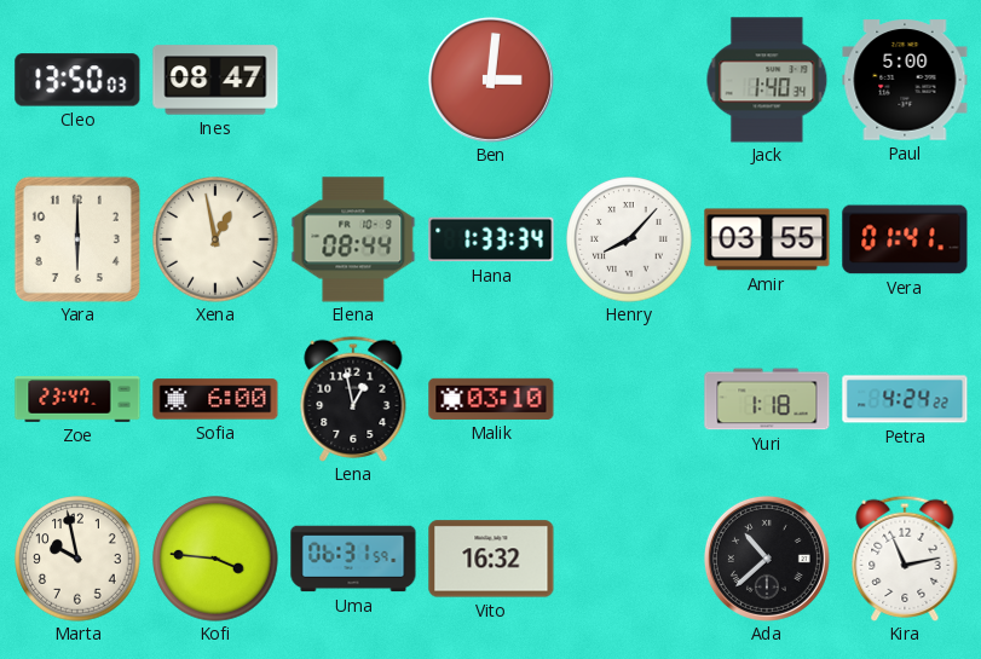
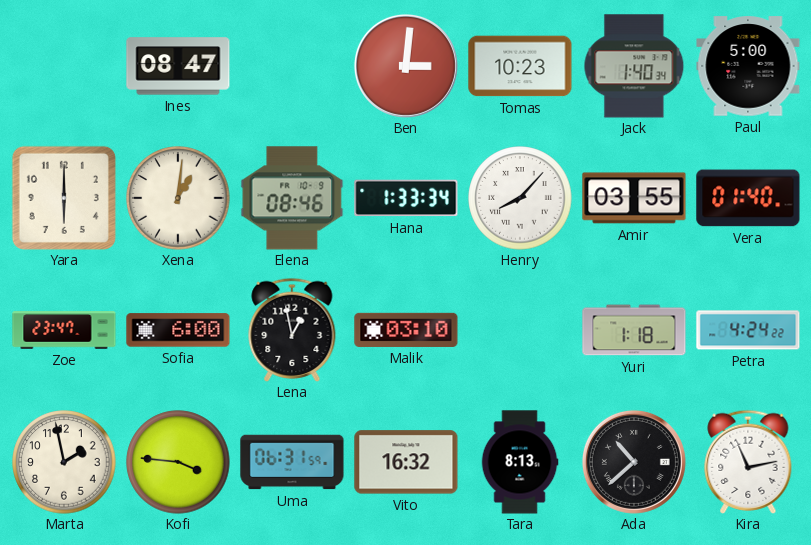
Cleo: 13:50 -> none (77, 80)
Tomas: none -> 10:23 (520, 66)
Xena: 12:58 -> 1:01 (178, 198)
Elena: 08:44 -> 08:46 (292, 198)
Vera: 01:41 -> 01:40 (748, 198)
Marta: 9:58 -> 1:58 (64, 462)
Tara: none -> 8:13 (520, 462)
